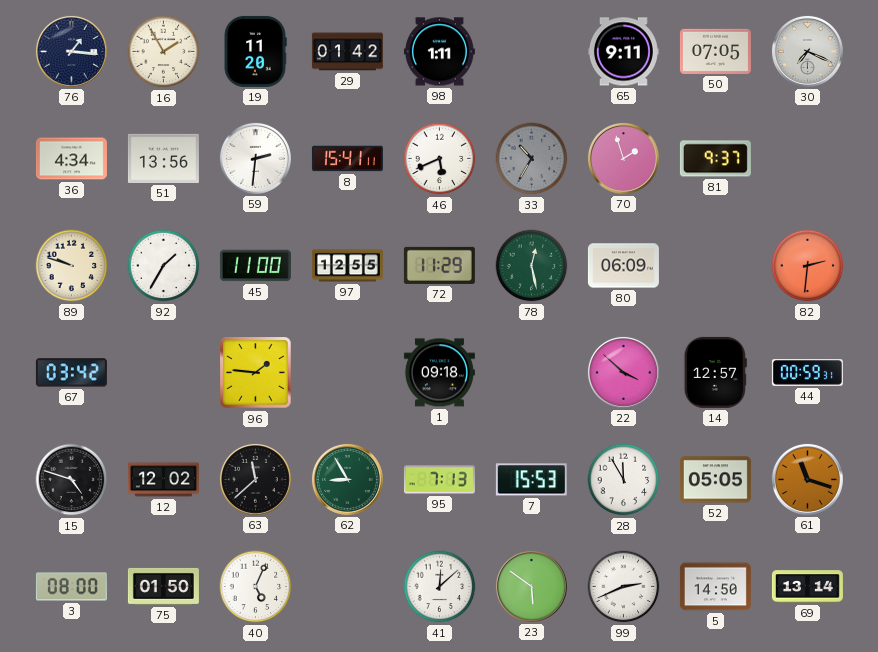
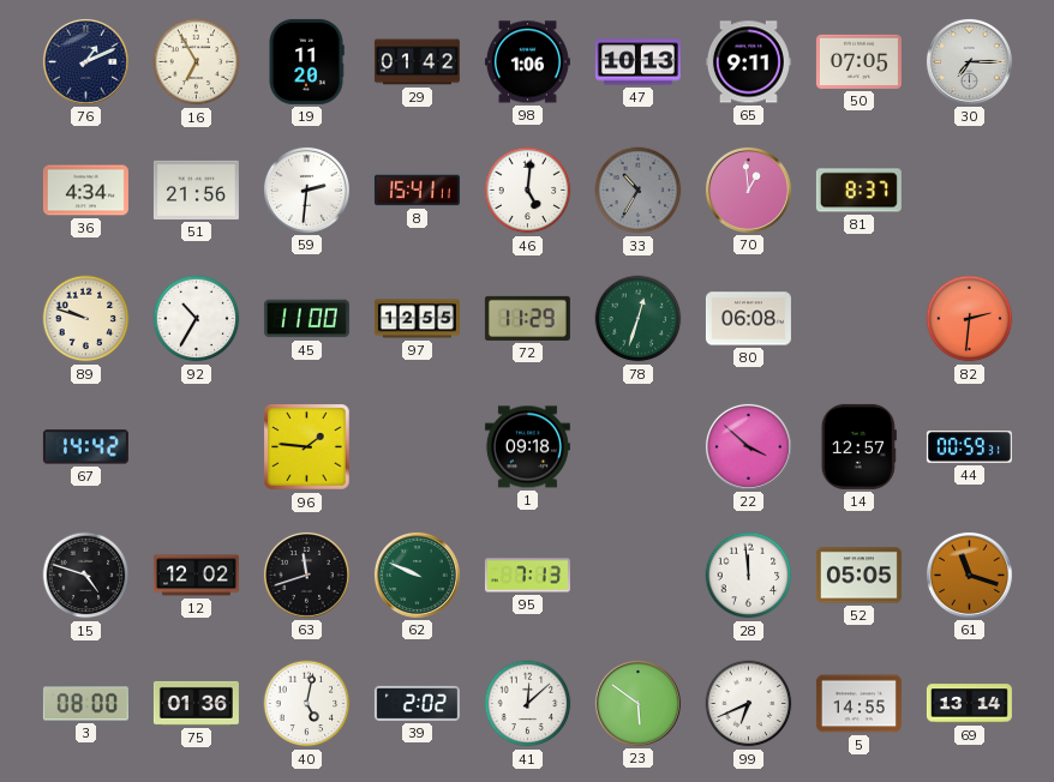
76: 1:16 -> 1:11 (85, 61)
16: 1:55 -> 6:55 (197, 62)
98: 1:11 -> 1:06 (527, 62)
47: none -> 10:13 (637, 62)
30: 7:19 -> 7:15 (969, 61)
51: 13:56 -> 21:56 (196, 190)
46: 5:41 -> 5:01 (528, 191)
70: 1:57 -> 12:59 (748, 190)
81: 9:37 -> 8:37 (858, 191)
92: 1:35 -> 10:35 (197, 319)
78: 12:28 -> 12:33 (639, 319)
80: 06:09 -> 06:08 (748, 319)
67: 03:42 -> 14:42 (85, 447)
63: 11:38 -> 11:42 (306, 575)
62: 8:55 -> 9:49 (417, 575)
7: 15:53 -> none (531, 480)
28: 11:55 -> 11:59 (749, 576)
75: 01:50 -> 01:36 (196, 703)
40: 5:04 -> 5:02 (307, 704)
39: none -> 2:02 (417, 703)
99: 2:41 -> 6:41 (749, 704)
5: 14:50 -> 14:55 (858, 704)
